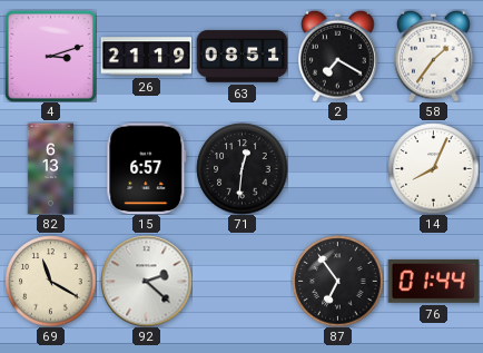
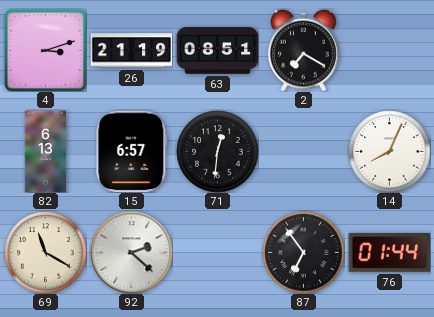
58: 1:36 -> none (434, 56)
